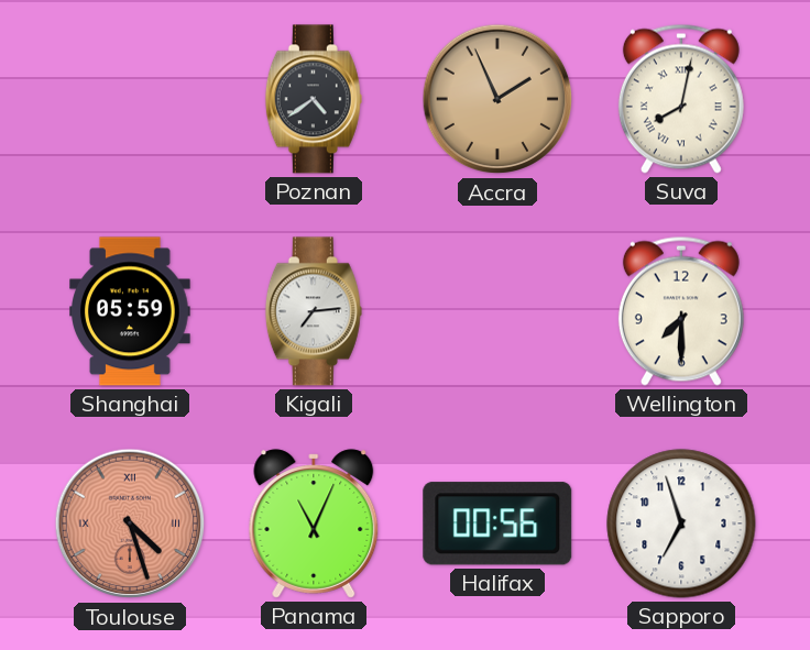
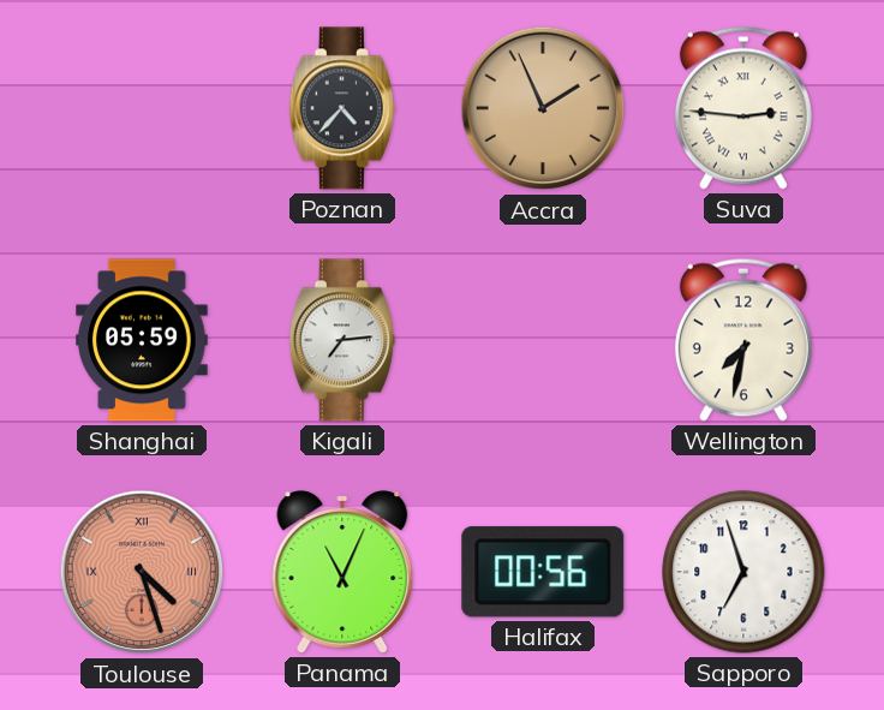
Poznan: 4:39 -> 4:37 (342, 108)
Suva: 8:02 -> 2:46 (743, 108)
Wellington: 7:30 -> 7:32 (743, 340)
